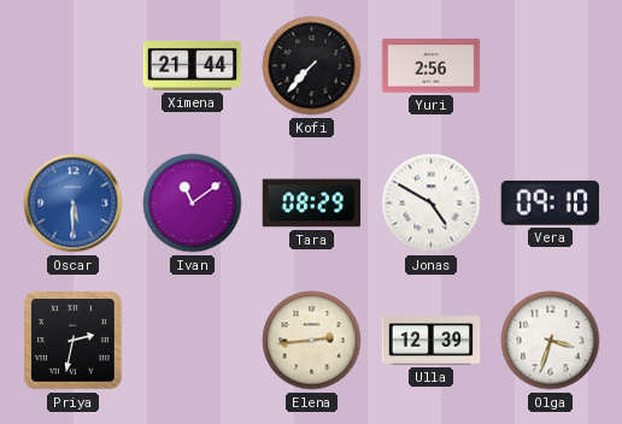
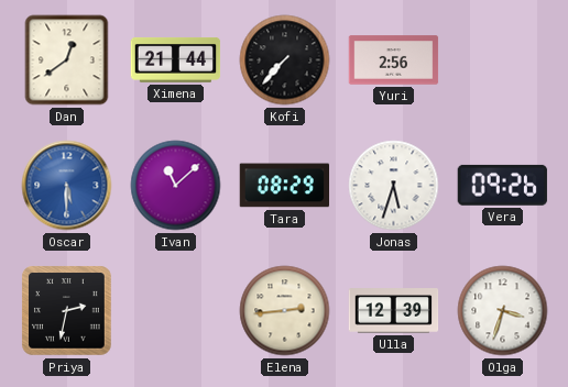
Dan: none -> 12:39 (67, 60)
Ivan: 11:09 -> 11:08 (176, 186)
Jonas: 4:50 -> 5:33 (394, 186)
Vera: 09:10 -> 09:26 (502, 185)
